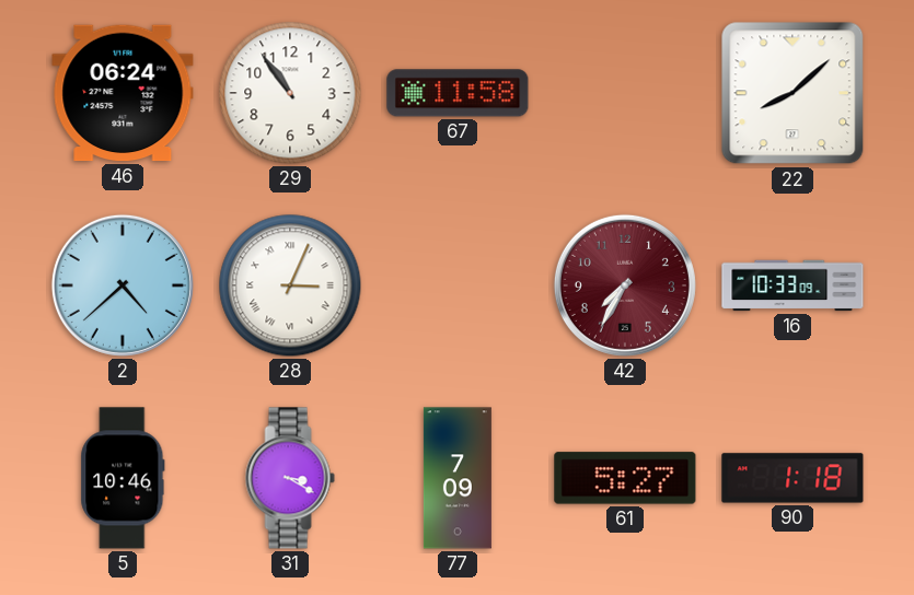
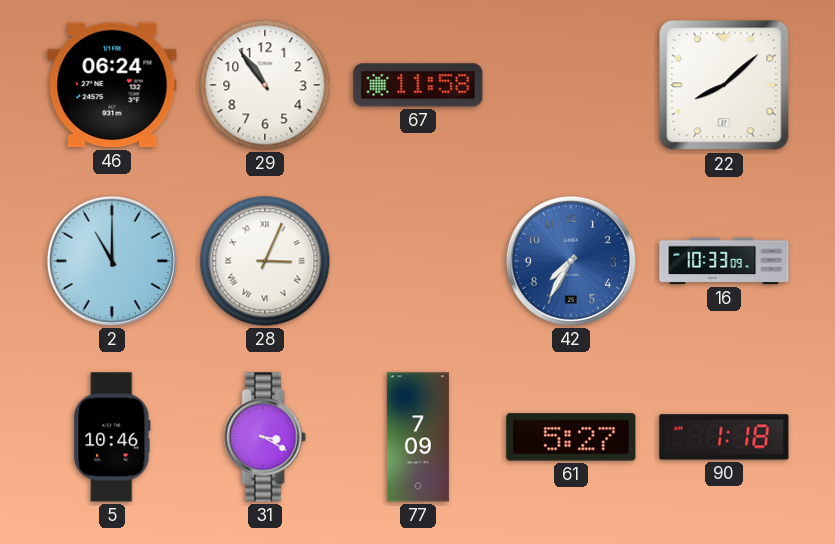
2: 4:38 -> 11:00 (112, 261)
42 dial: burgundy -> blue (571, 261)
